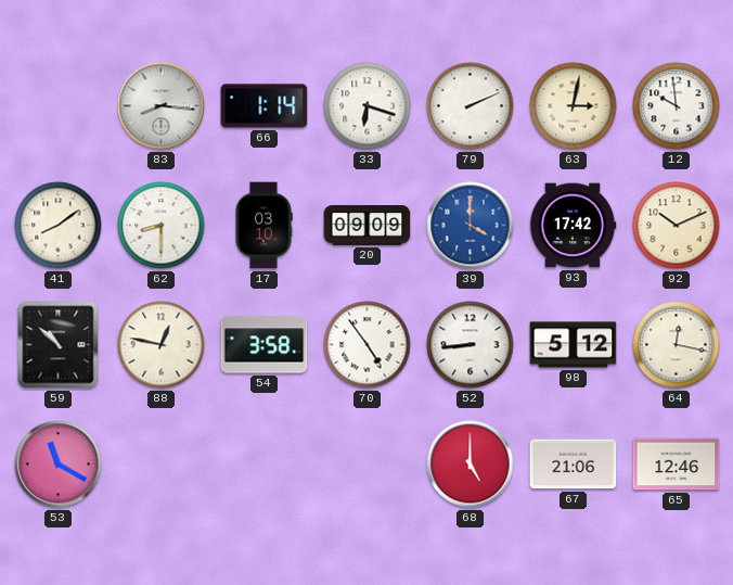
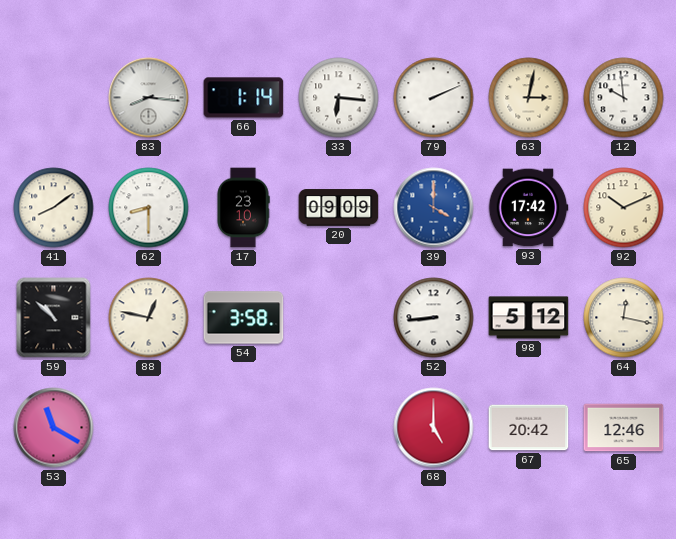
33: 6:18 -> 6:16 (339, 98)
17: 03:10 -> 23:10 (243, 208)
70: 4:54 -> none (368, 345)
67: 21:06 -> 20:42 (529, 428)
